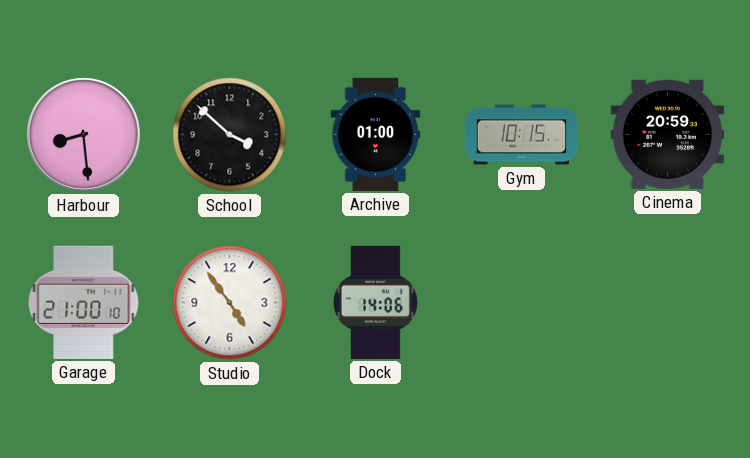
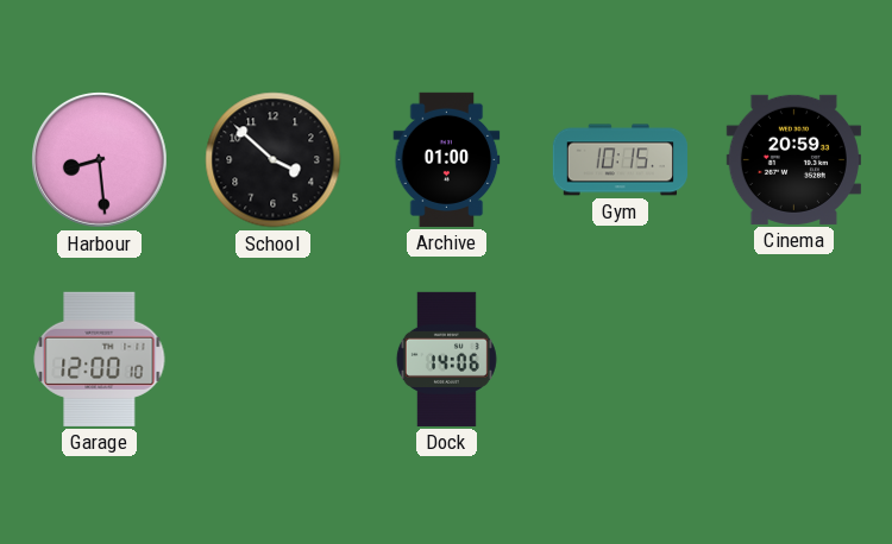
Garage: 21:00 -> 12:00 (100, 359)
Studio: 4:54 -> none (230, 303)
